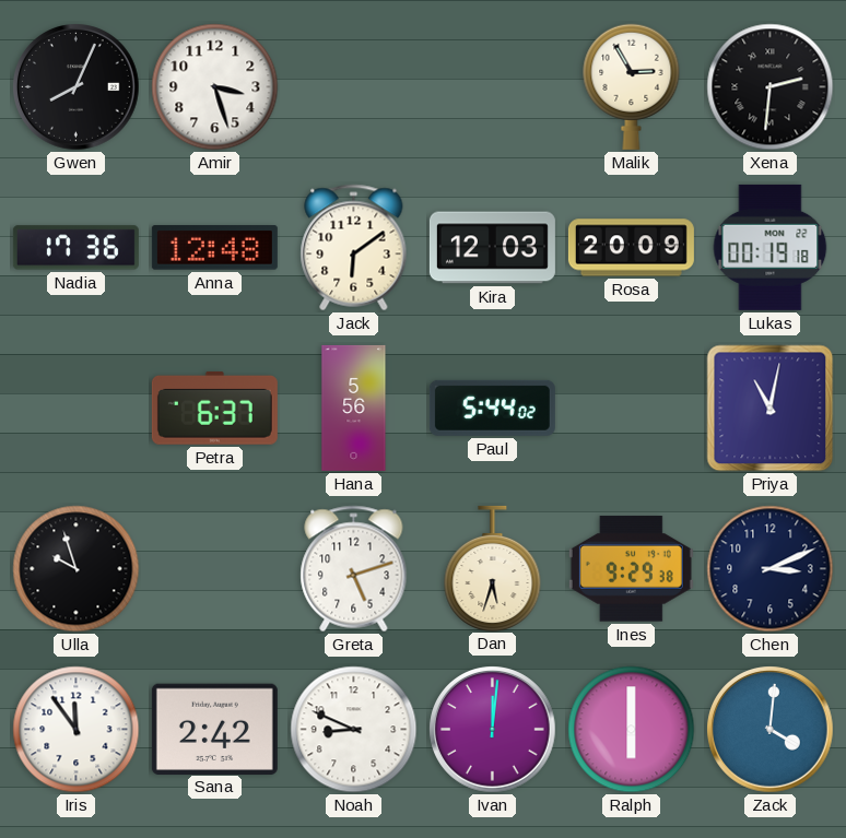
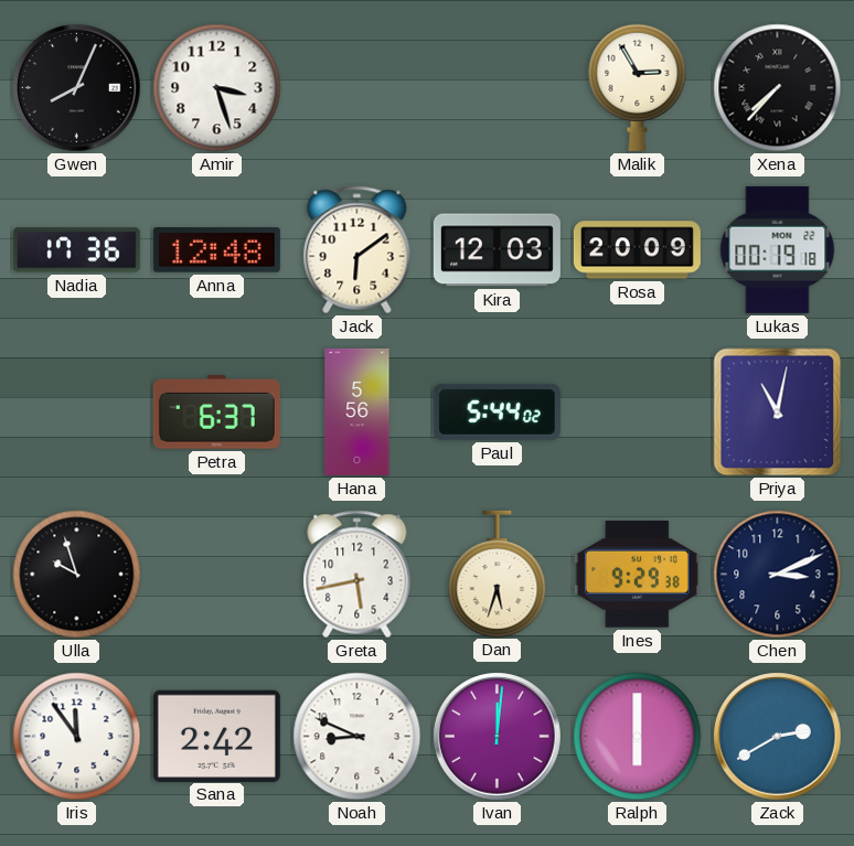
Xena: 2:31 -> 7:37 (778, 88)
Greta: 5:12 -> 5:43 (357, 575)
Zack: 4:01 -> 2:40 (778, 737)
